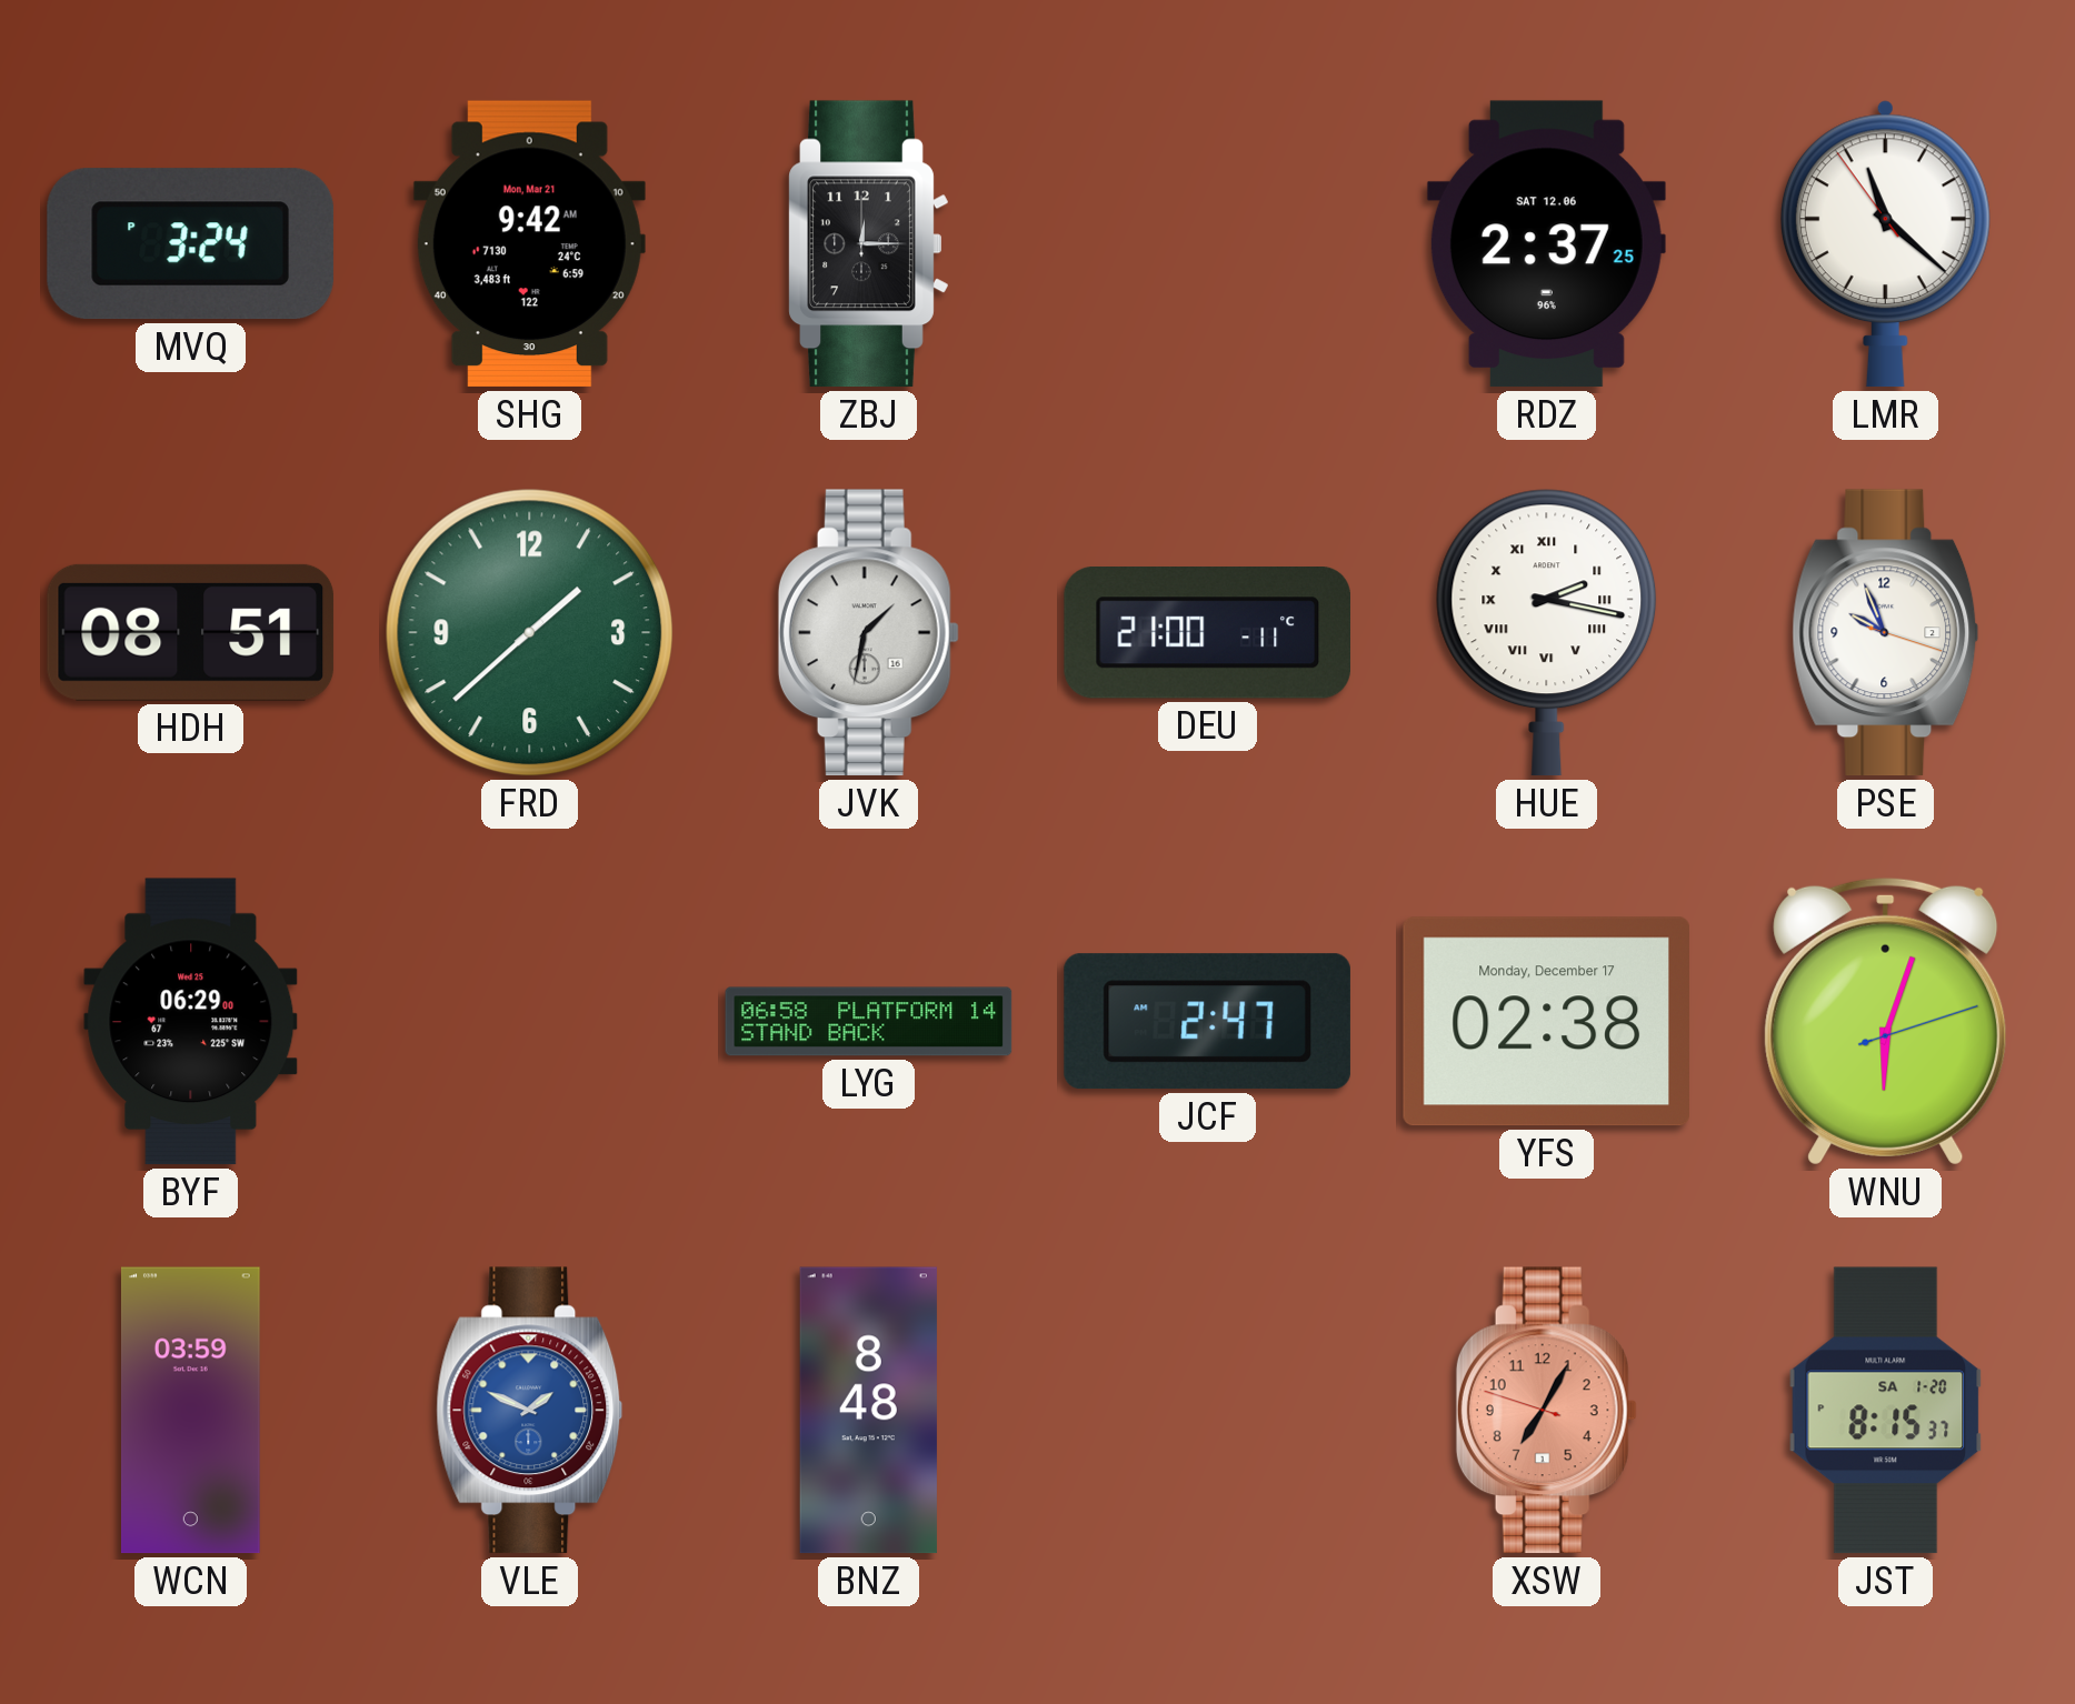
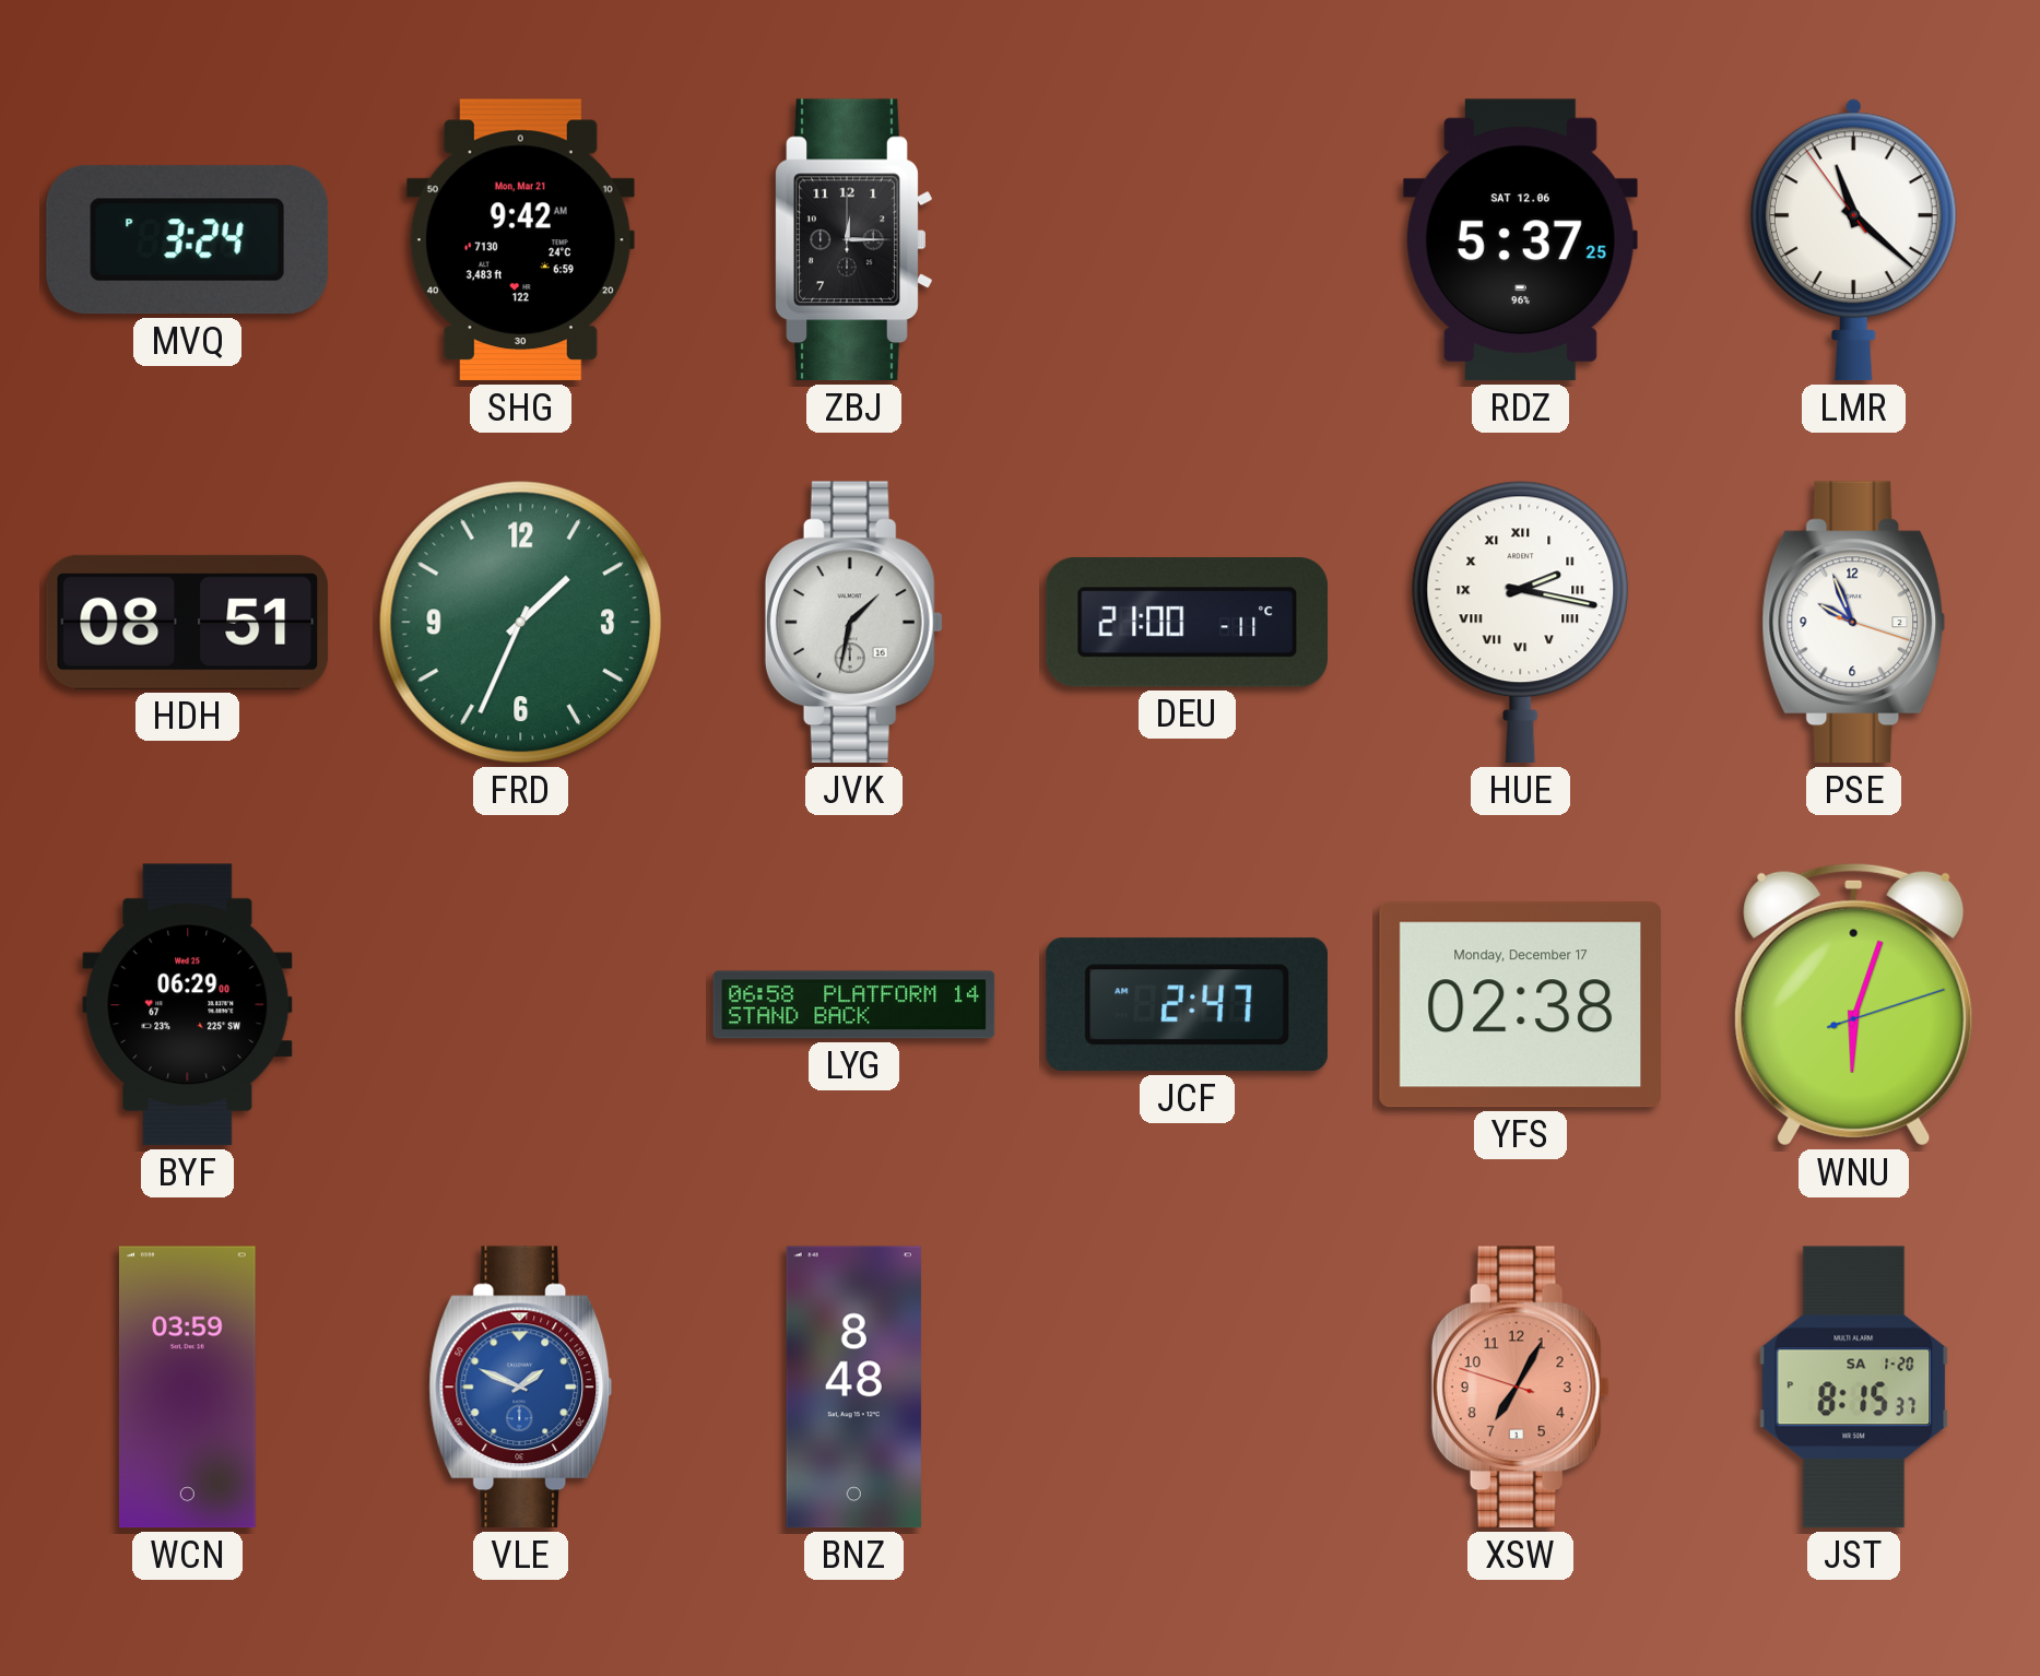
RDZ: 2:37 -> 5:37 (1520, 240)
FRD: 1:38 -> 1:34 (521, 623)
